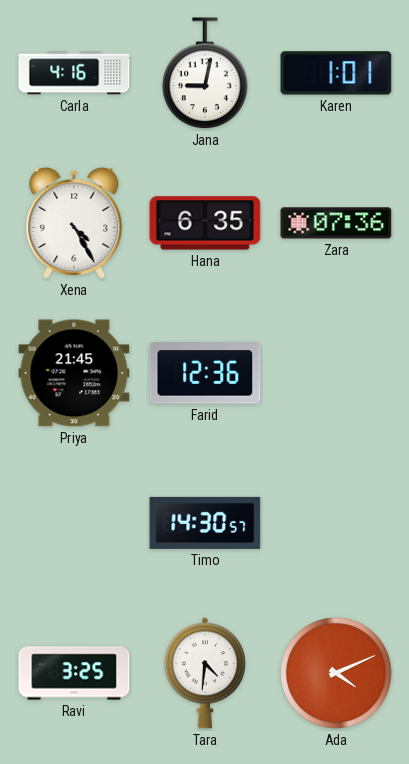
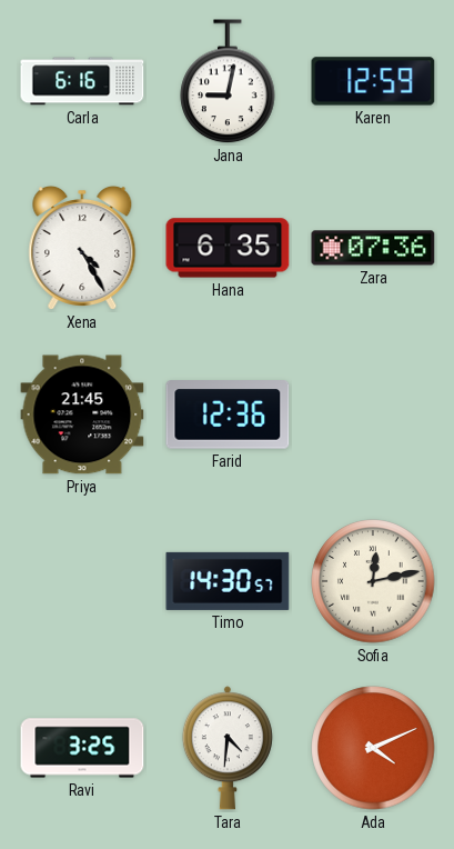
Carla: 4:16 -> 6:16 (82, 81)
Karen: 1:01 -> 12:59 (373, 81)
Sofia: none -> 12:13 (373, 581)
